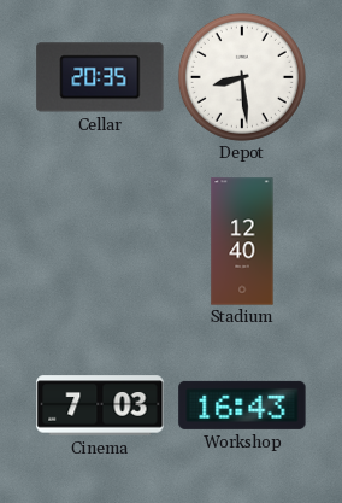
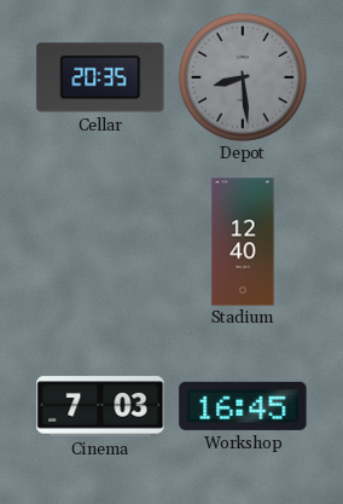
Depot dial: white -> grey (243, 77)
Workshop: 16:43 -> 16:45 (243, 406)
